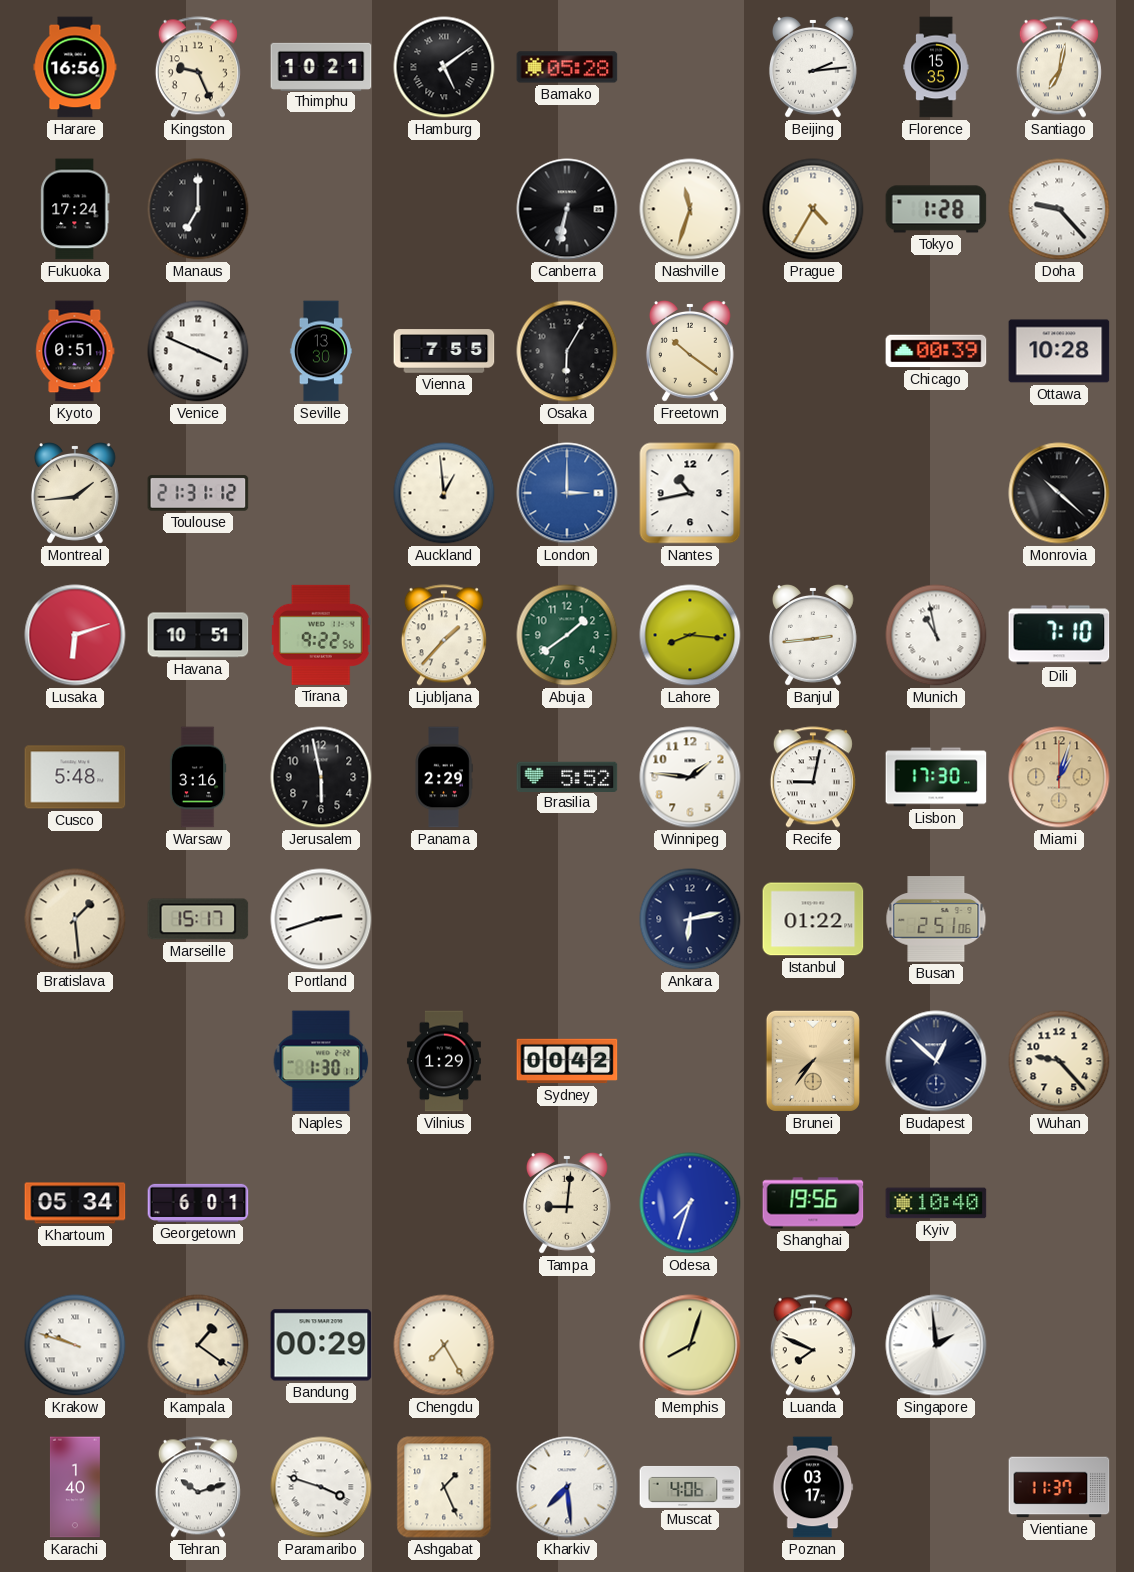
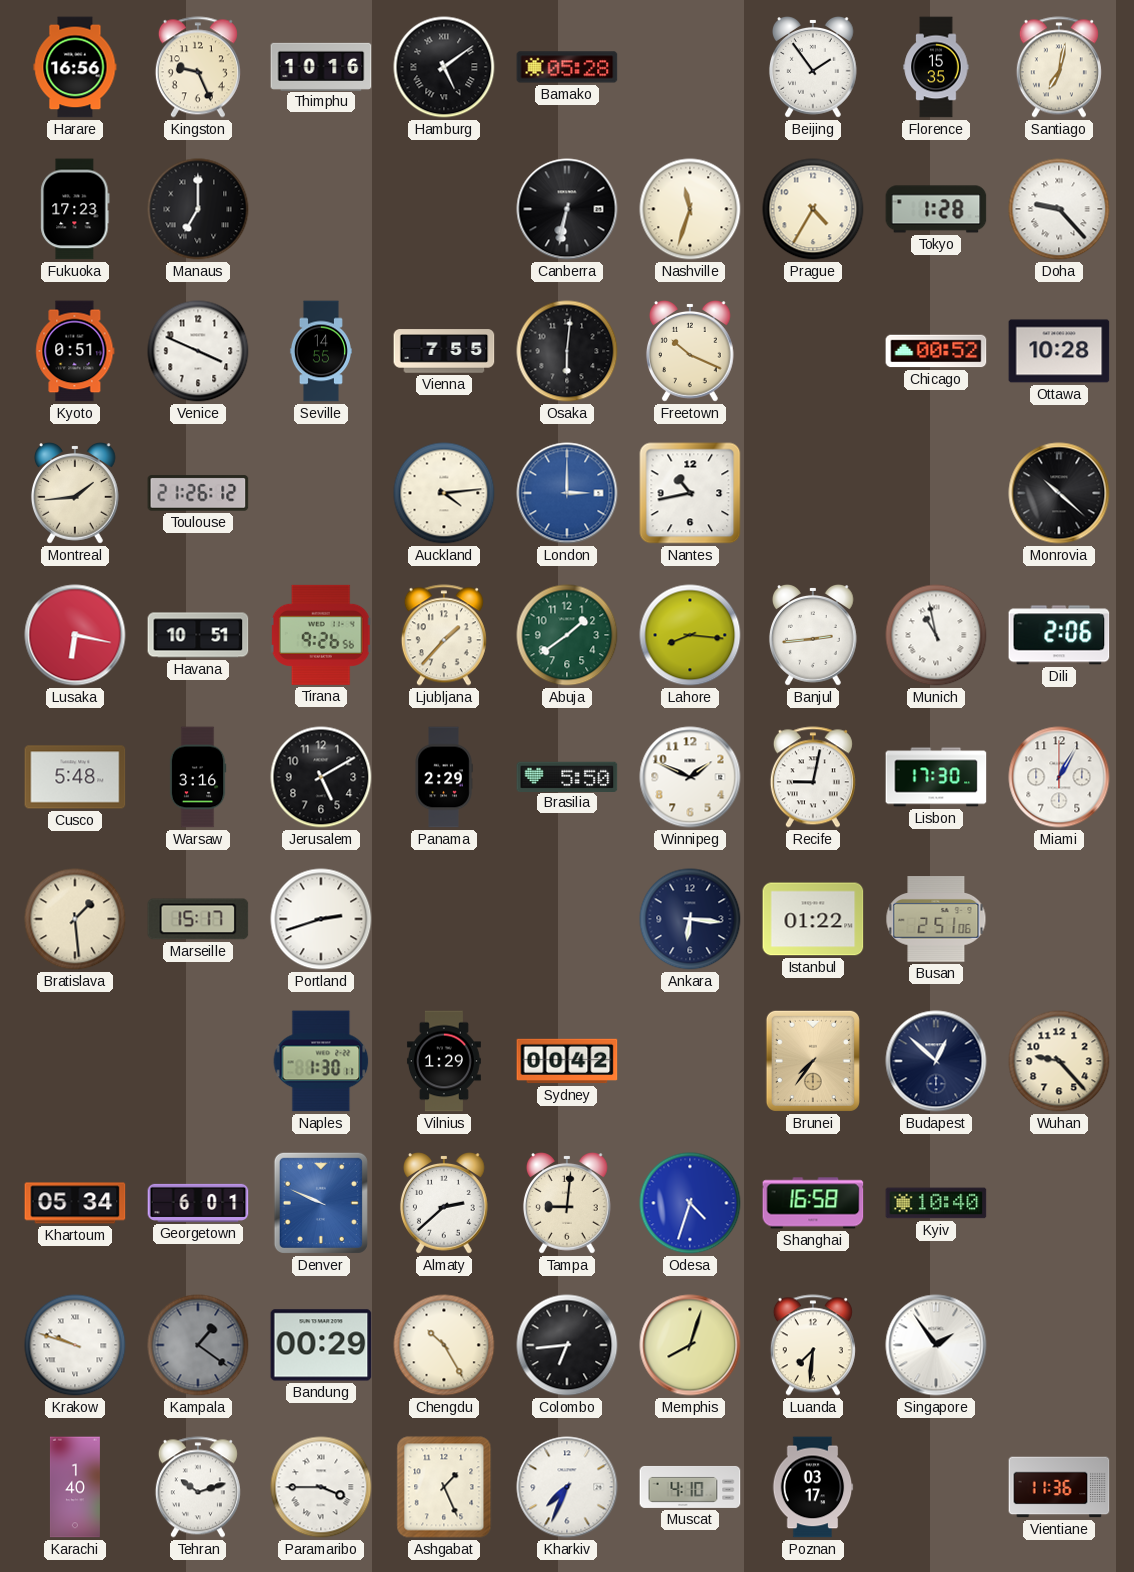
Thimphu: 10:21 -> 10:16 (321, 66)
Beijing: 2:14 -> 1:54 (813, 68)
Fukuoka: 17:24 -> 17:23 (75, 209)
Seville: 13:30 -> 14:55 (321, 351)
Osaka: 6:05 -> 6:01 (567, 351)
Freetown: 10:21 -> 10:19 (690, 352)
Chicago: 00:39 -> 00:52 (936, 351)
Toulouse: 21:31 -> 21:26 (198, 493)
Auckland: 12:59 -> 4:14 (444, 493)
Lusaka: 6:12 -> 6:17 (75, 635)
Tirana: 9:22 -> 9:26 (321, 635)
Dili: 7:10 -> 2:06 (1059, 635)
Jerusalem: 5:58 -> 5:10 (321, 777)
Brasilia: 5:52 -> 5:50 (567, 776)
Winnipeg: 1:46 -> 1:49 (690, 777)
Miami: 1:03 -> 1:05 (1059, 777)
Miami dial: champagne -> white (1059, 777)
Ankara: 6:13 -> 6:16 (690, 919)
Denver: none -> 9:49 (321, 1203)
Almaty: none -> 2:38 (444, 1204)
Odesa: 7:33 -> 4:33 (690, 1203)
Shanghai: 19:56 -> 16:58 (813, 1203)
Kampala dial: cream -> grey (198, 1345)
Chengdu: 7:25 -> 10:25 (444, 1345)
Colombo: none -> 6:44 (567, 1345)
Luanda: 7:49 -> 7:31 (813, 1345)
Singapore: 1:59 -> 1:54 (936, 1345)
Paramaribo: 3:48 -> 3:45 (321, 1487)
Kharkiv: 7:29 -> 7:34 (567, 1487)
Muscat: 4:06 -> 4:10 (690, 1487)
Vientiane: 11:37 -> 11:36 (1059, 1487)
